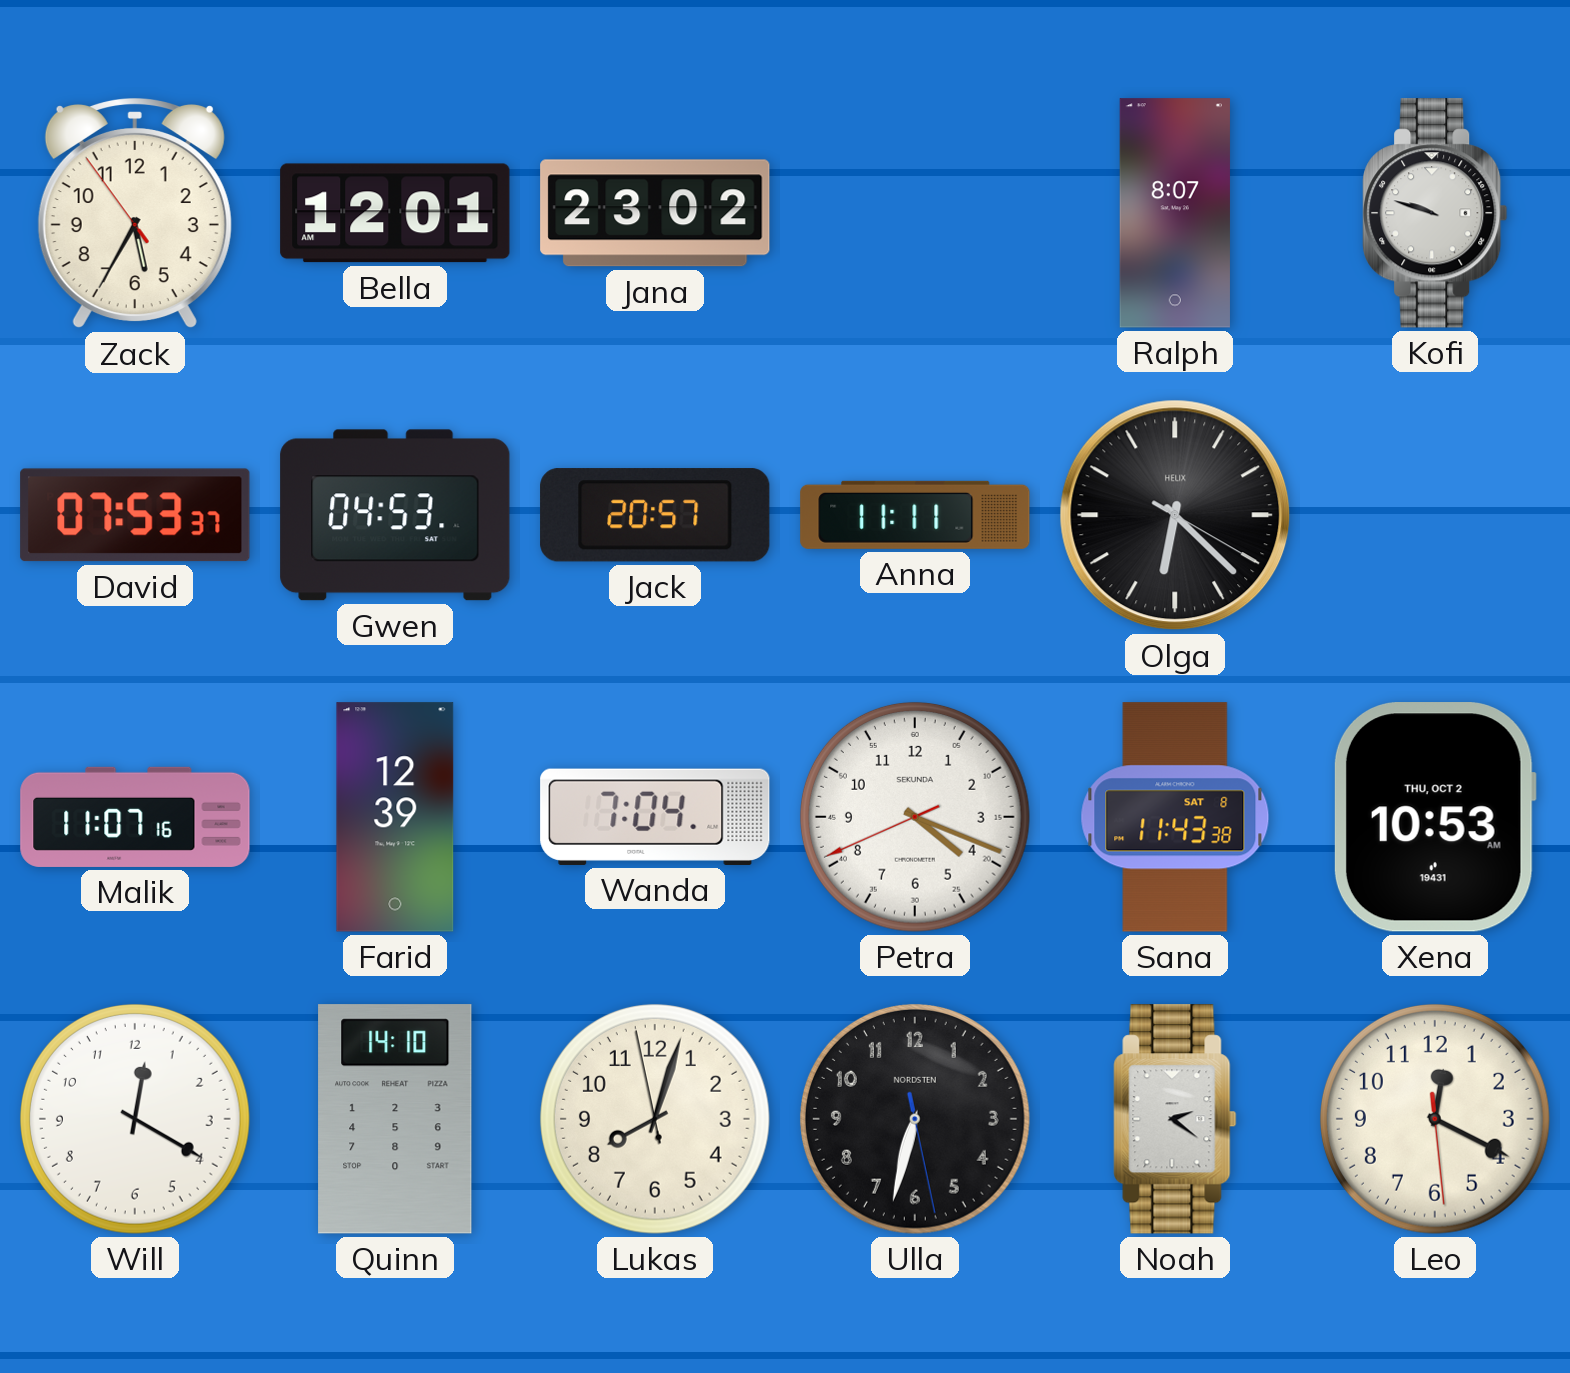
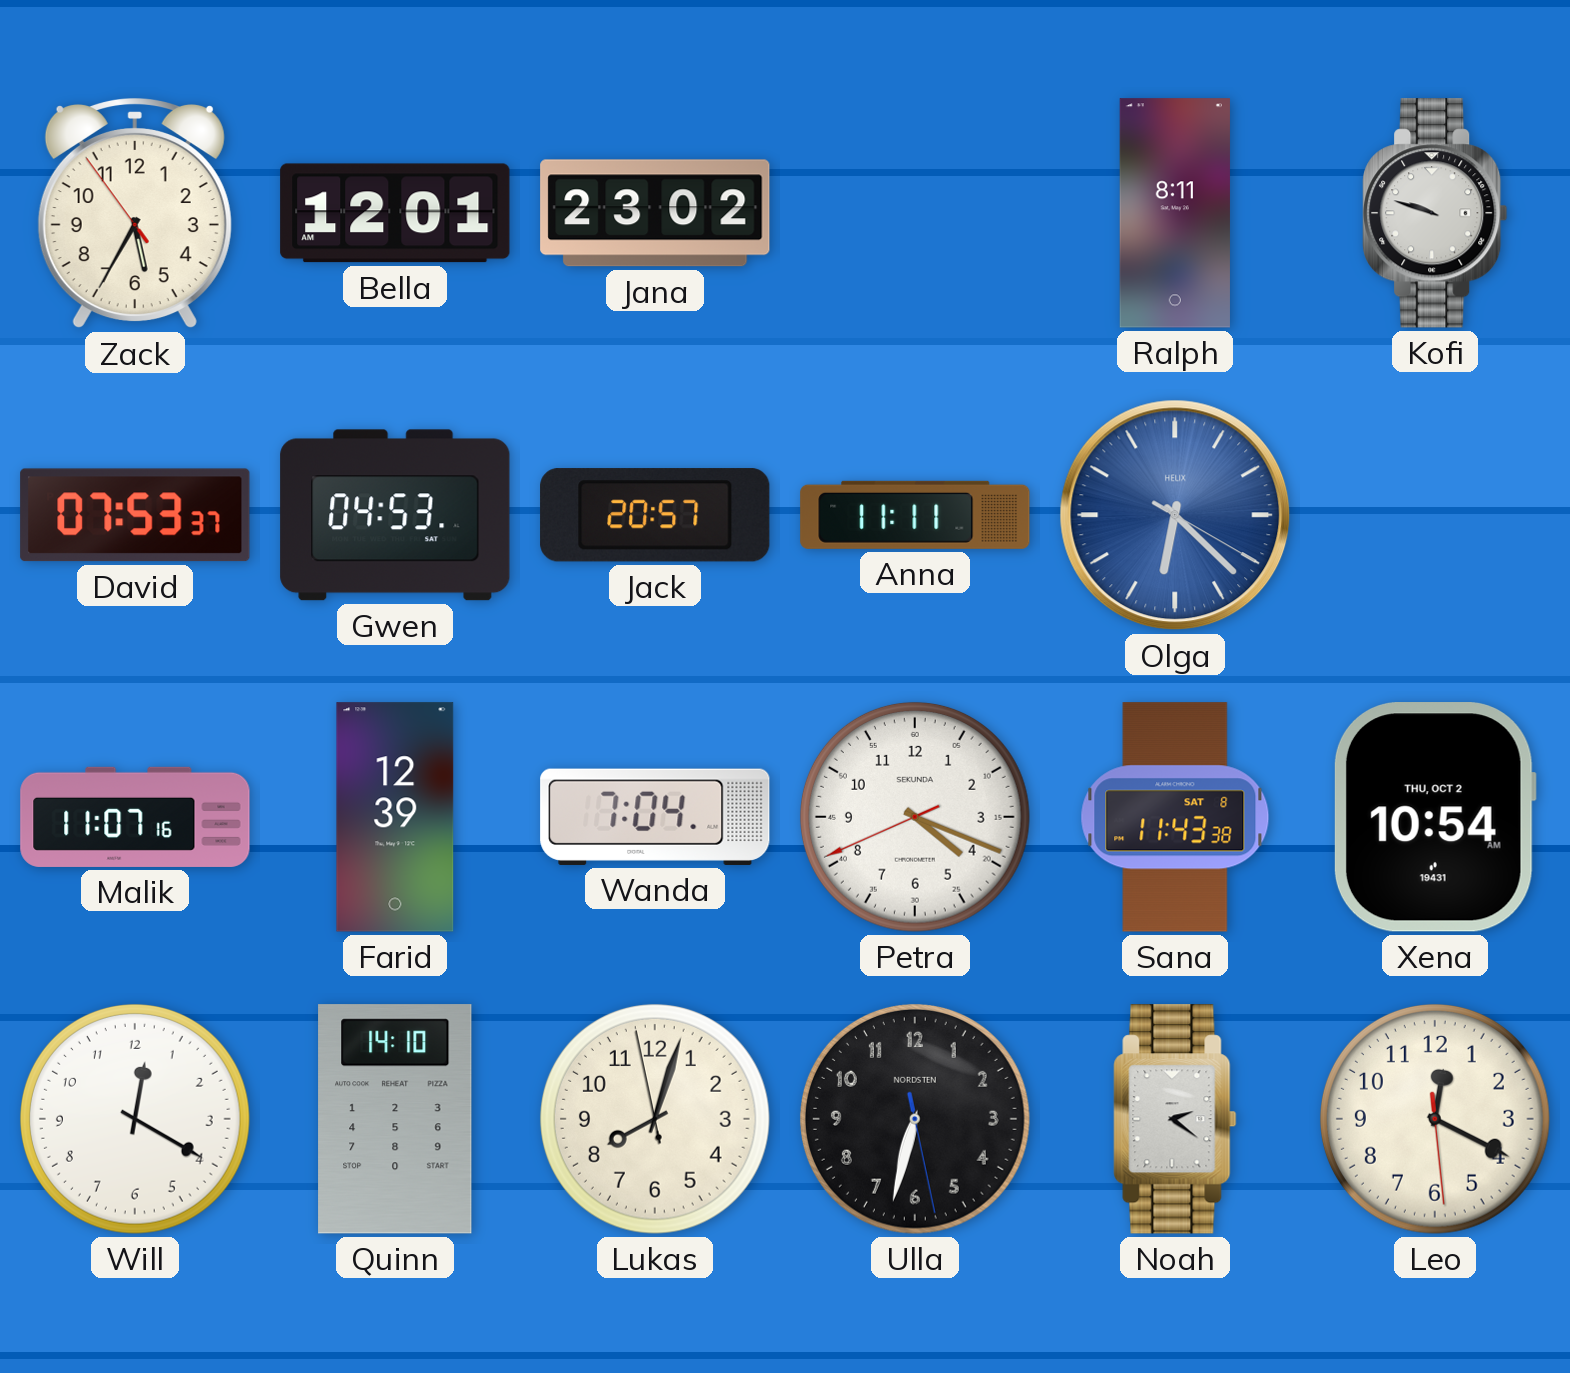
Ralph: 8:07 -> 8:11 (1175, 213)
Olga dial: black -> blue (1175, 515)
Xena: 10:53 -> 10:54 (1435, 817)
